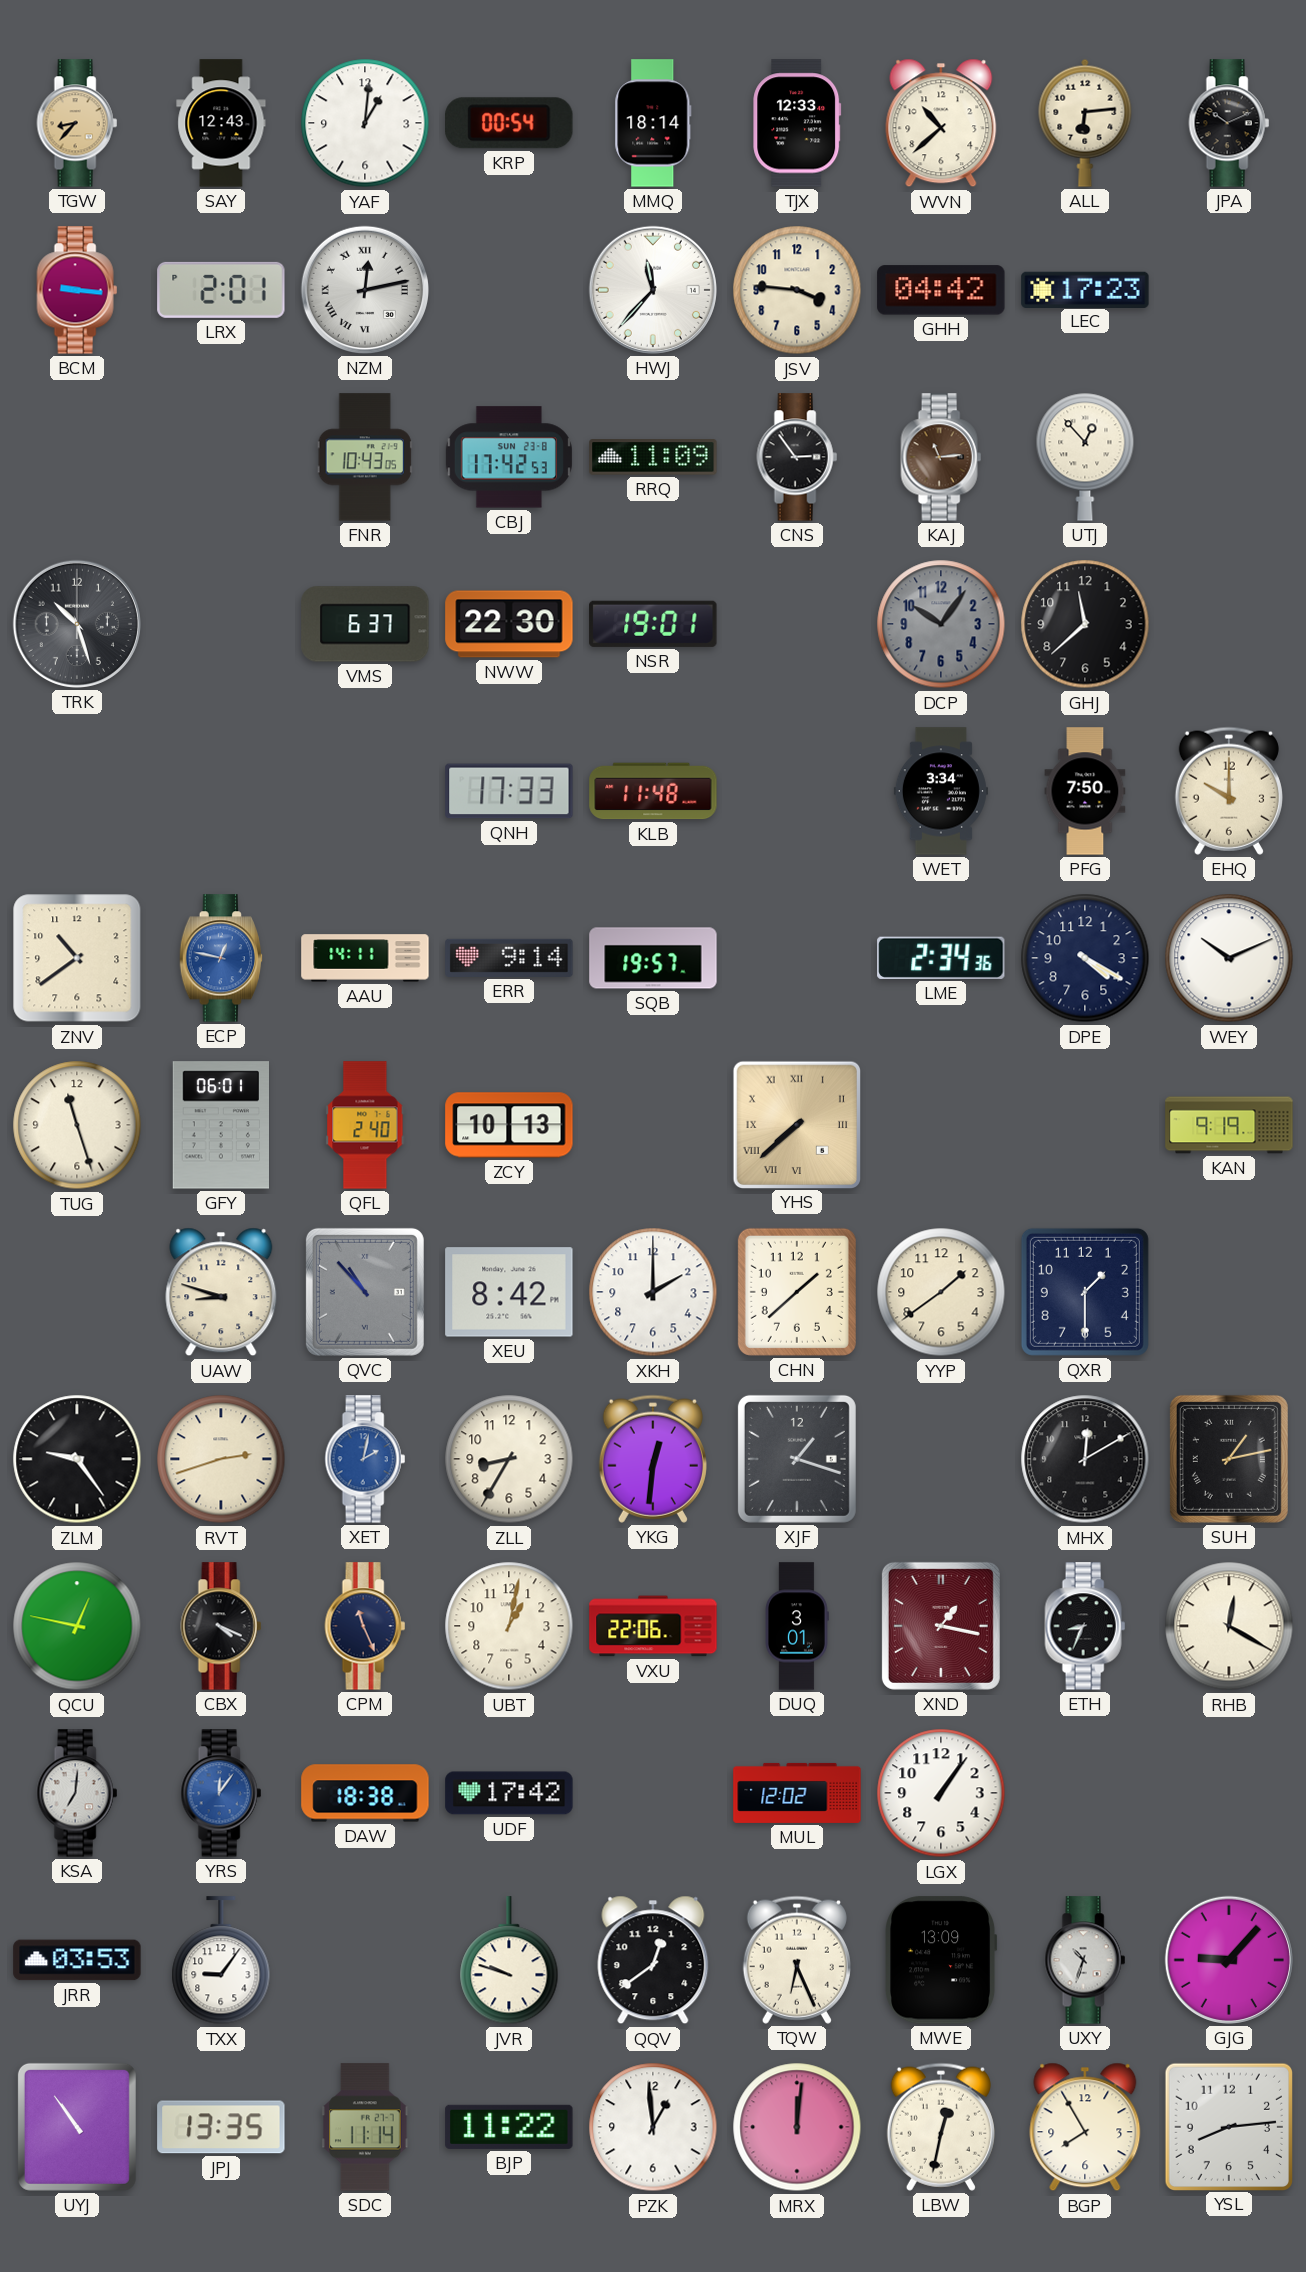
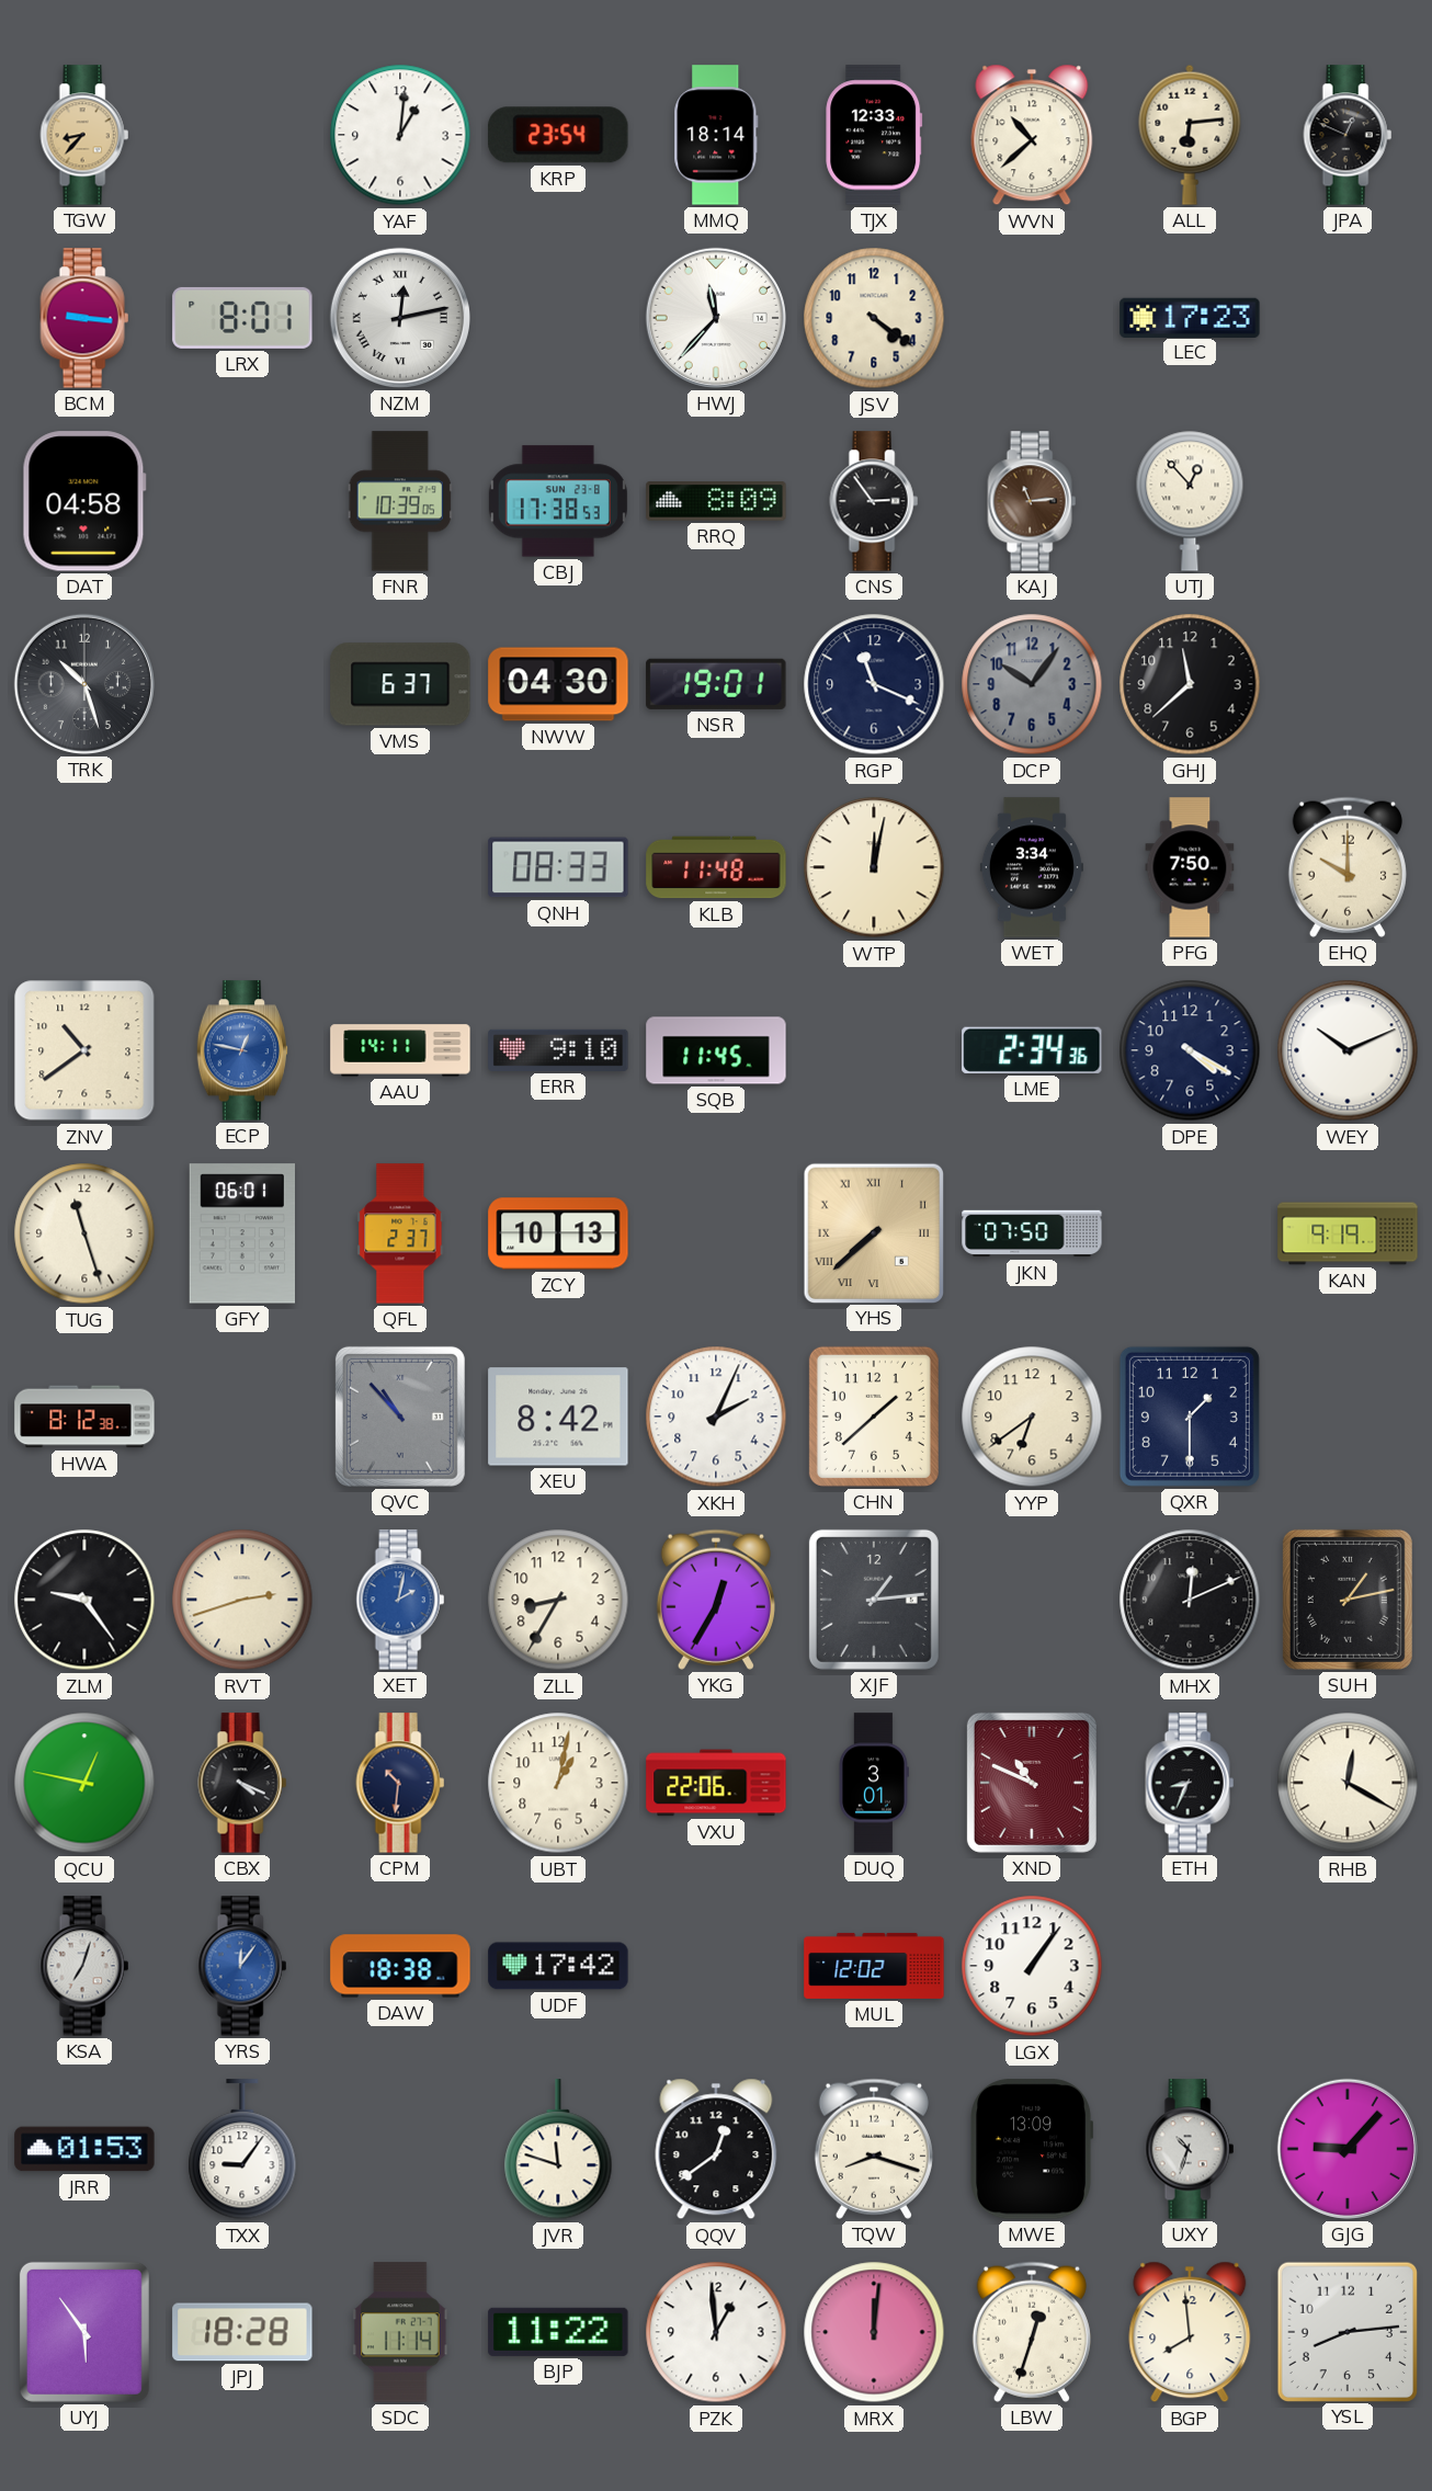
SAY: 12:43 -> none (221, 123)
KRP: 00:54 -> 23:54 (558, 135)
JPA: 10:11 -> 12:49 (1348, 135)
LRX: 2:01 -> 8:01 (242, 318)
JSV: 3:46 -> 4:21 (874, 318)
GHH: 04:42 -> none (941, 290)
DAT: none -> 04:58 (84, 501)
FNR: 10:43 -> 10:39 (400, 501)
CBJ: 17:42 -> 17:38 (558, 501)
RRQ: 11:09 -> 8:09 (716, 501)
NWW: 22:30 -> 04:30 (558, 684)
RGP: none -> 11:19 (874, 684)
QNH: 17:33 -> 08:33 (558, 867)
WTP: none -> 12:02 (874, 867)
ERR: 9:14 -> 9:10 (558, 1050)
SQB: 19:57 -> 11:45 (716, 1050)
QFL: 2:40 -> 2:37 (400, 1233)
JKN: none -> 07:50 (1032, 1233)
HWA: none -> 8:12 (84, 1417)
UAW: 8:48 -> none (221, 1292)
XKH: 2:00 -> 2:04 (716, 1417)
YYP: 1:39 -> 6:39 (1032, 1417)
YKG: 12:31 -> 12:35 (716, 1600)
XJF: 1:18 -> 1:14 (874, 1600)
MHX: 12:10 -> 12:11 (1190, 1600)
CPM: 11:26 -> 10:31 (400, 1783)
XND: 1:17 -> 10:49 (1032, 1783)
KSA: 7:01 -> 7:03 (84, 1966)
JRR: 03:53 -> 01:53 (84, 2149)
JVR: 9:48 -> 11:48 (558, 2150)
TQW: 6:26 -> 8:18 (874, 2149)
UYJ: 10:54 -> 5:54 (84, 2332)
JPJ: 13:35 -> 18:28 (242, 2332)
LBW: 12:32 -> 12:33 (1032, 2332)
BGP: 7:55 -> 7:59 (1190, 2332)
